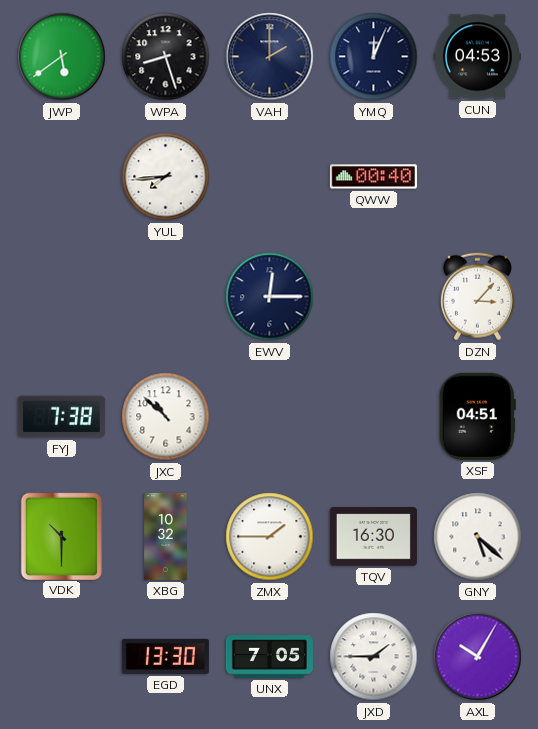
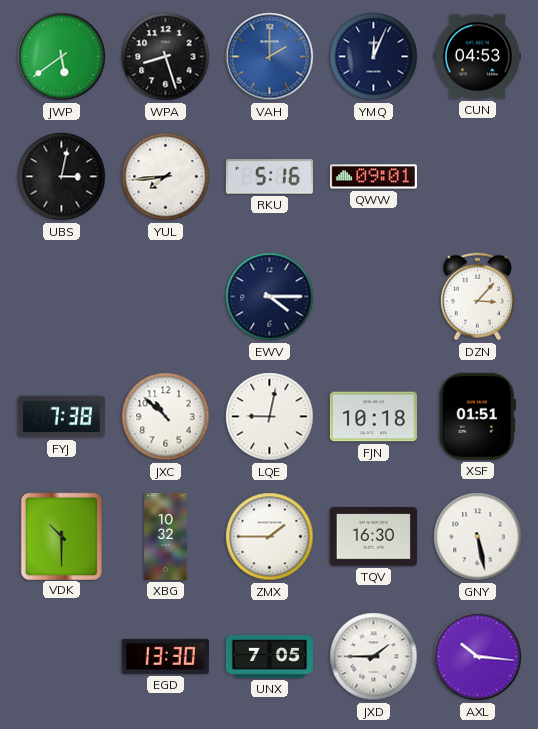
VAH dial: navy -> blue (270, 57)
UBS: none -> 3:02 (62, 177)
RKU: none -> 5:16 (269, 177)
QWW: 00:40 -> 09:01 (373, 177)
EWV: 12:15 -> 4:15 (270, 297)
LQE: none -> 9:02 (270, 417)
FJN: none -> 10:18 (373, 417)
XSF: 04:51 -> 01:51 (477, 416)
GNY: 5:22 -> 5:28 (478, 537)
AXL: 10:05 -> 10:16 (478, 657)
